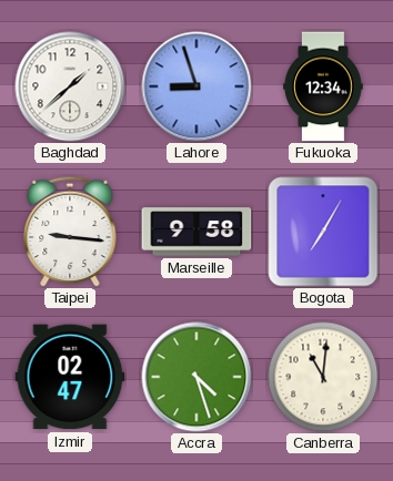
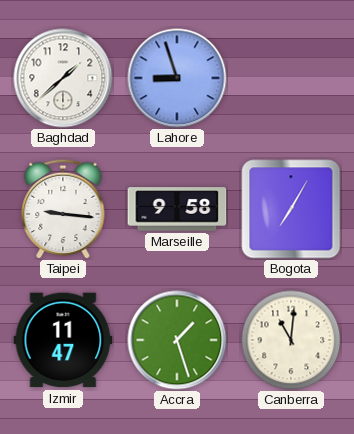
Fukuoka: 12:34 -> none (323, 86)
Izmir: 02:47 -> 11:47 (63, 340)
Accra: 4:27 -> 1:27 (177, 340)
